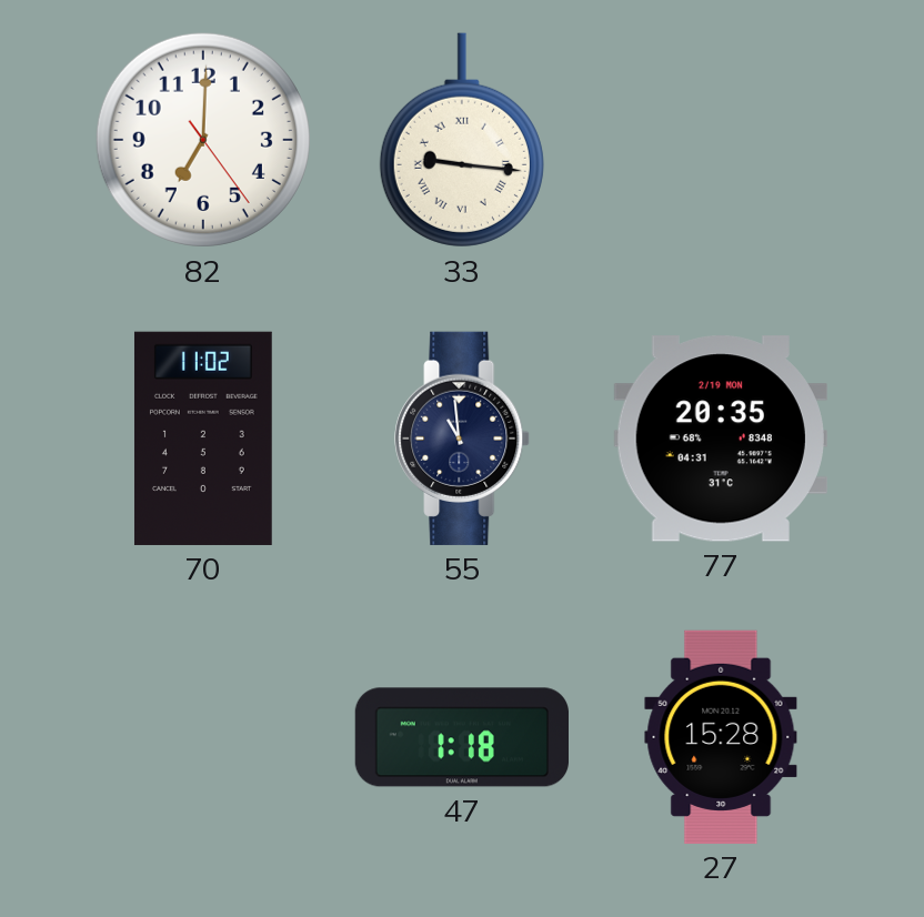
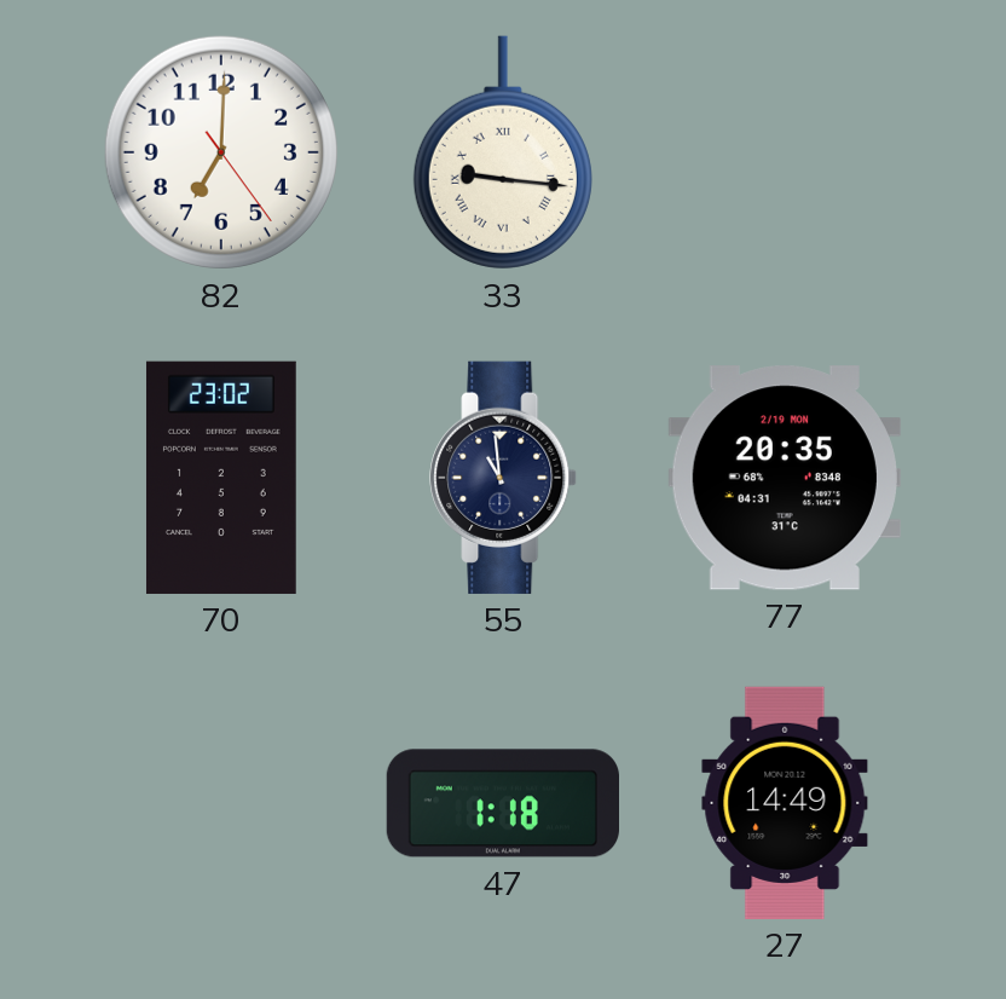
70: 11:02 -> 23:02 (221, 478)
27: 15:28 -> 14:49 (785, 803)
